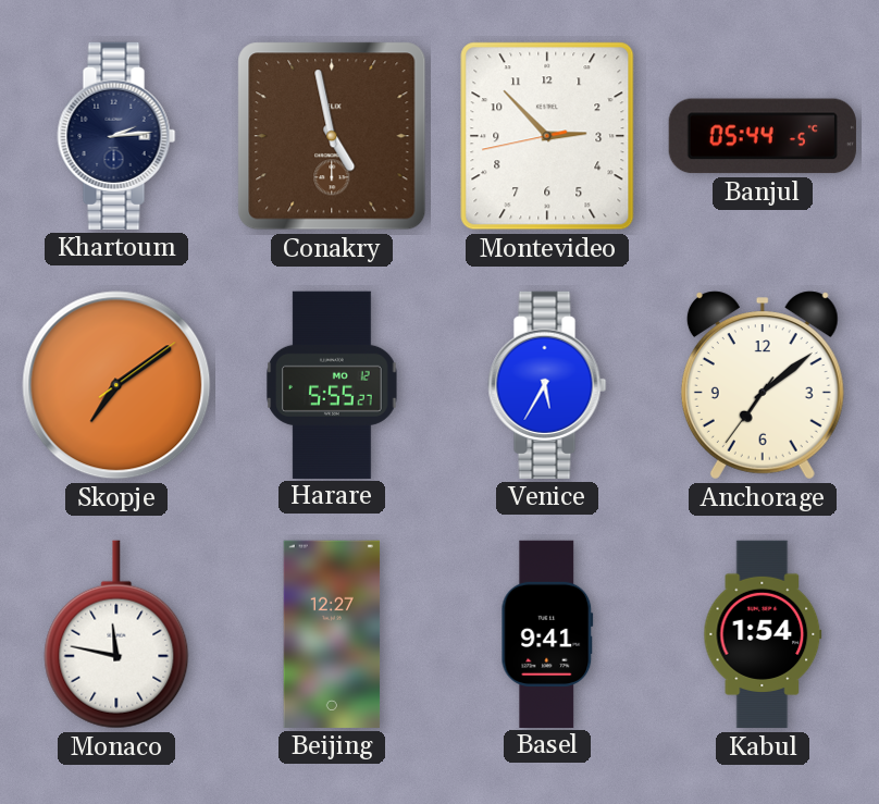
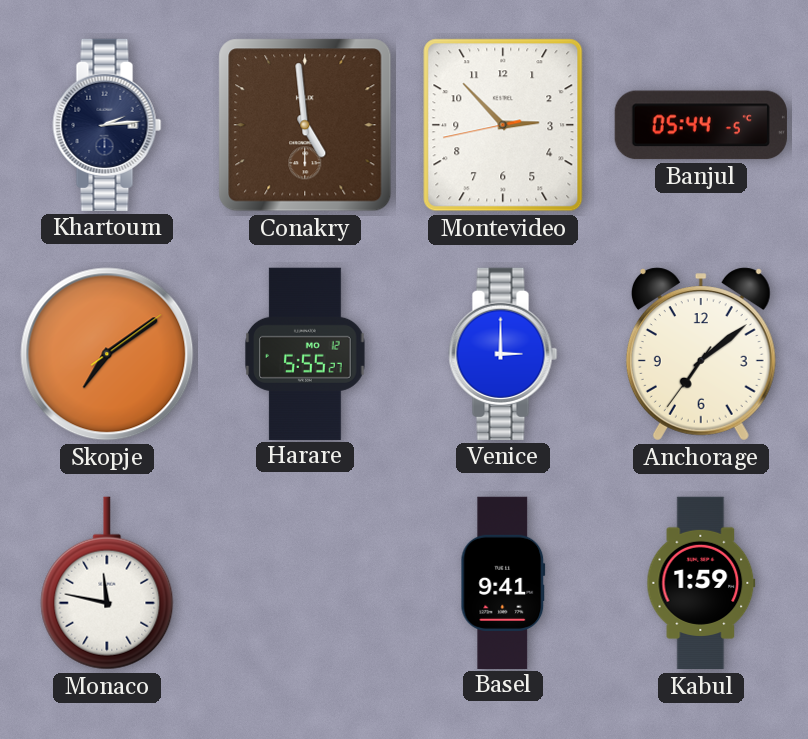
Conakry: 4:58 -> 4:59 (305, 125)
Venice: 5:35 -> 3:00 (503, 354)
Beijing: 12:27 -> none (332, 634)
Kabul: 1:54 -> 1:59 (701, 583)
